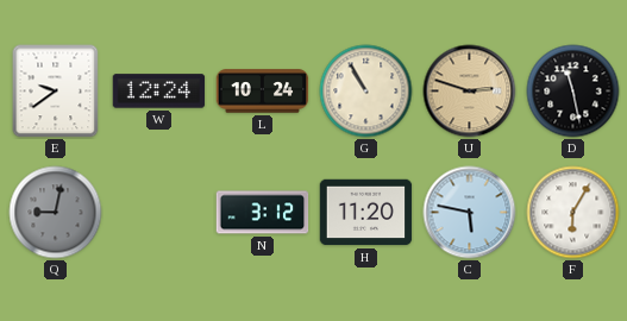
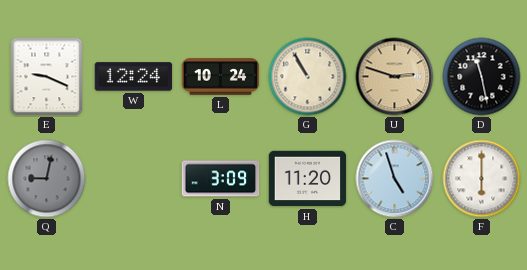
E: 9:39 -> 9:19 (47, 77)
N: 3:12 -> 3:09 (221, 179)
C: 5:47 -> 4:57 (395, 179)
F: 6:05 -> 6:00 (482, 179)
